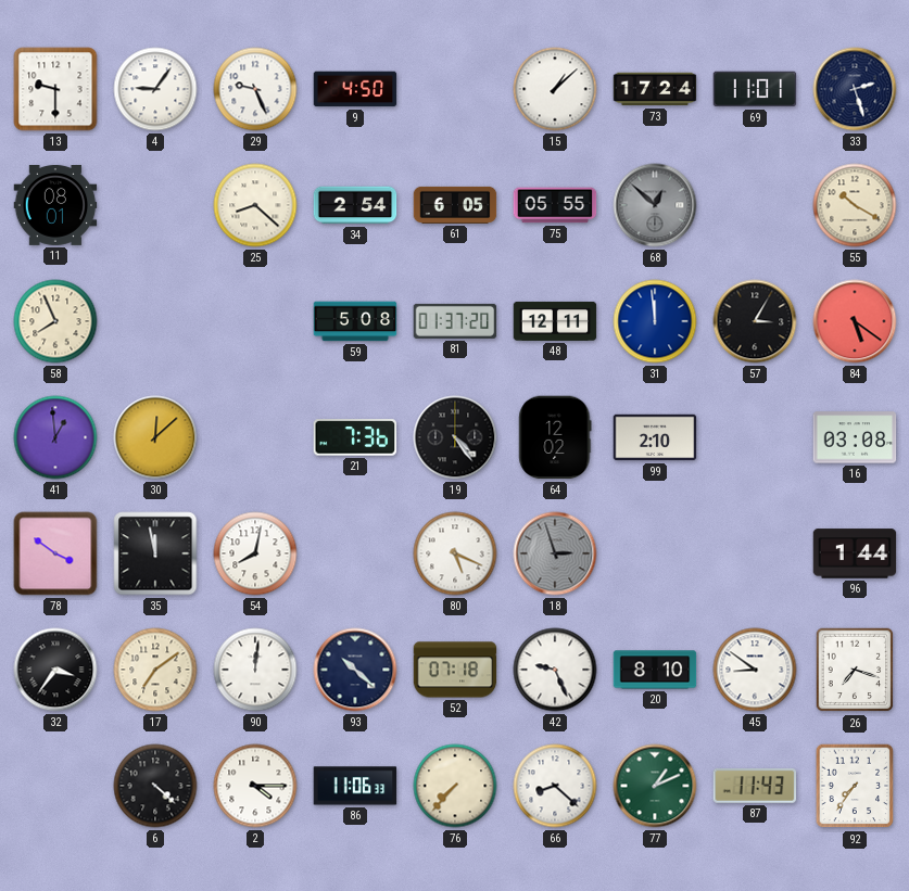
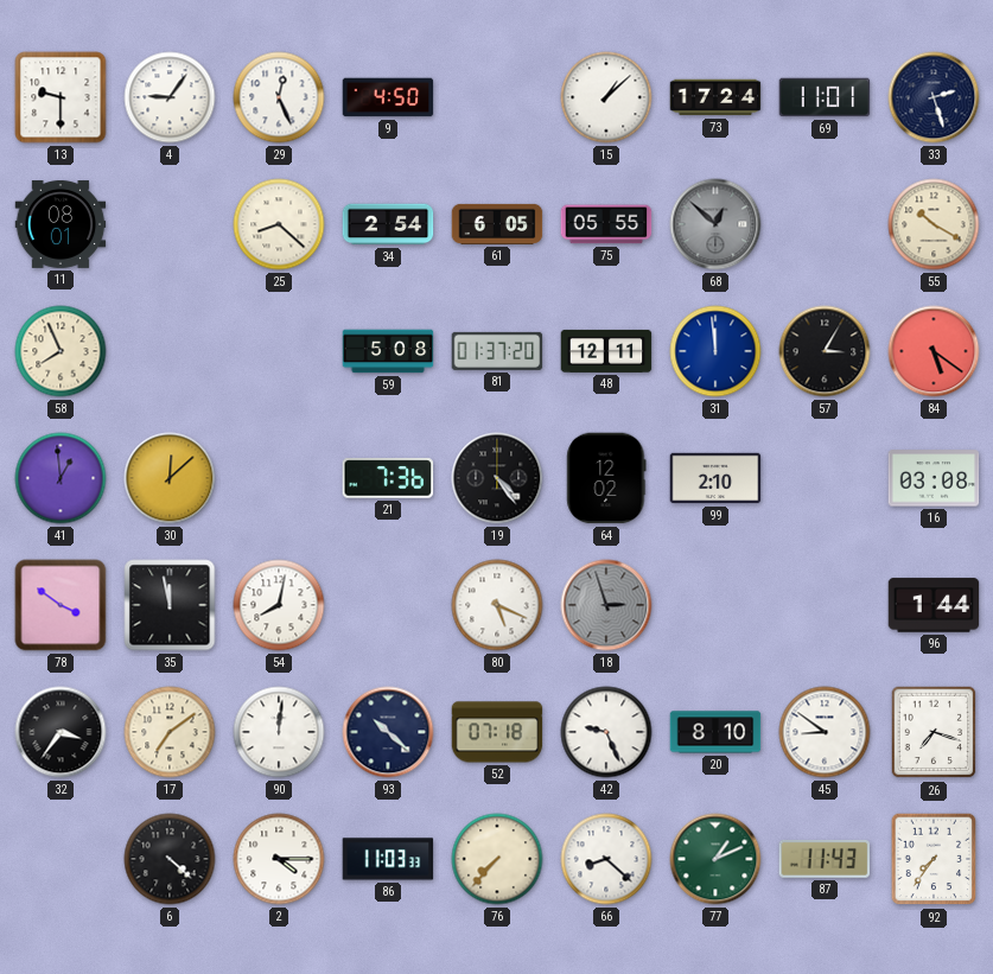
29: 9:26 -> 12:26 (279, 97)
86: 11:06 -> 11:03 (388, 859)
